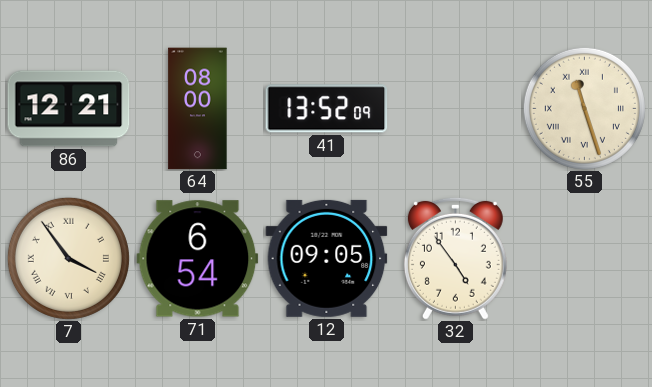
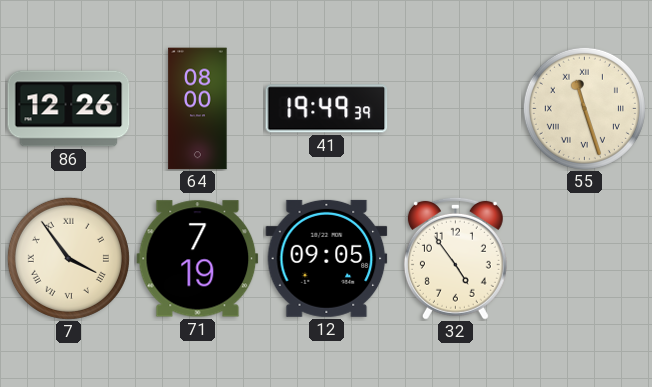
86: 12:21 -> 12:26 (69, 109)
41: 13:52 -> 19:49 (327, 109)
71: 6:54 -> 7:19 (198, 259)
